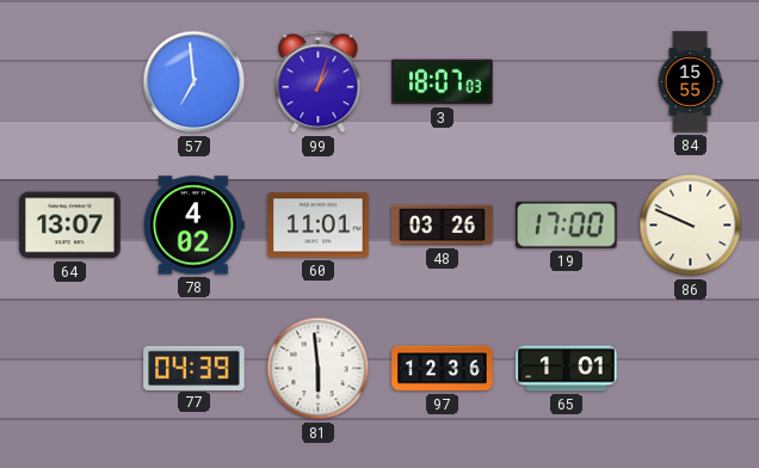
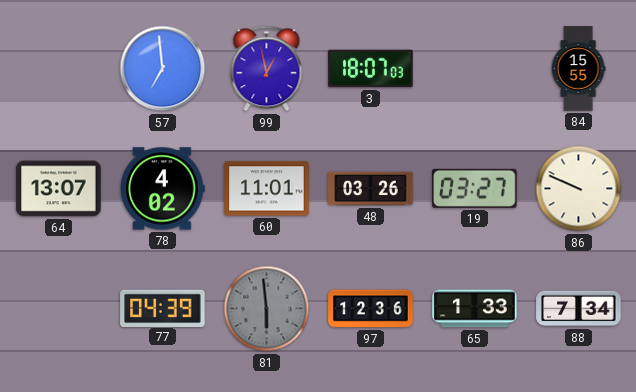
99: 1:03 -> 12:58 (267, 69)
19: 17:00 -> 03:27 (475, 188)
81 dial: white -> grey (267, 309)
65: 1:01 -> 1:33 (475, 309)
88: none -> 7:34 (579, 309)
